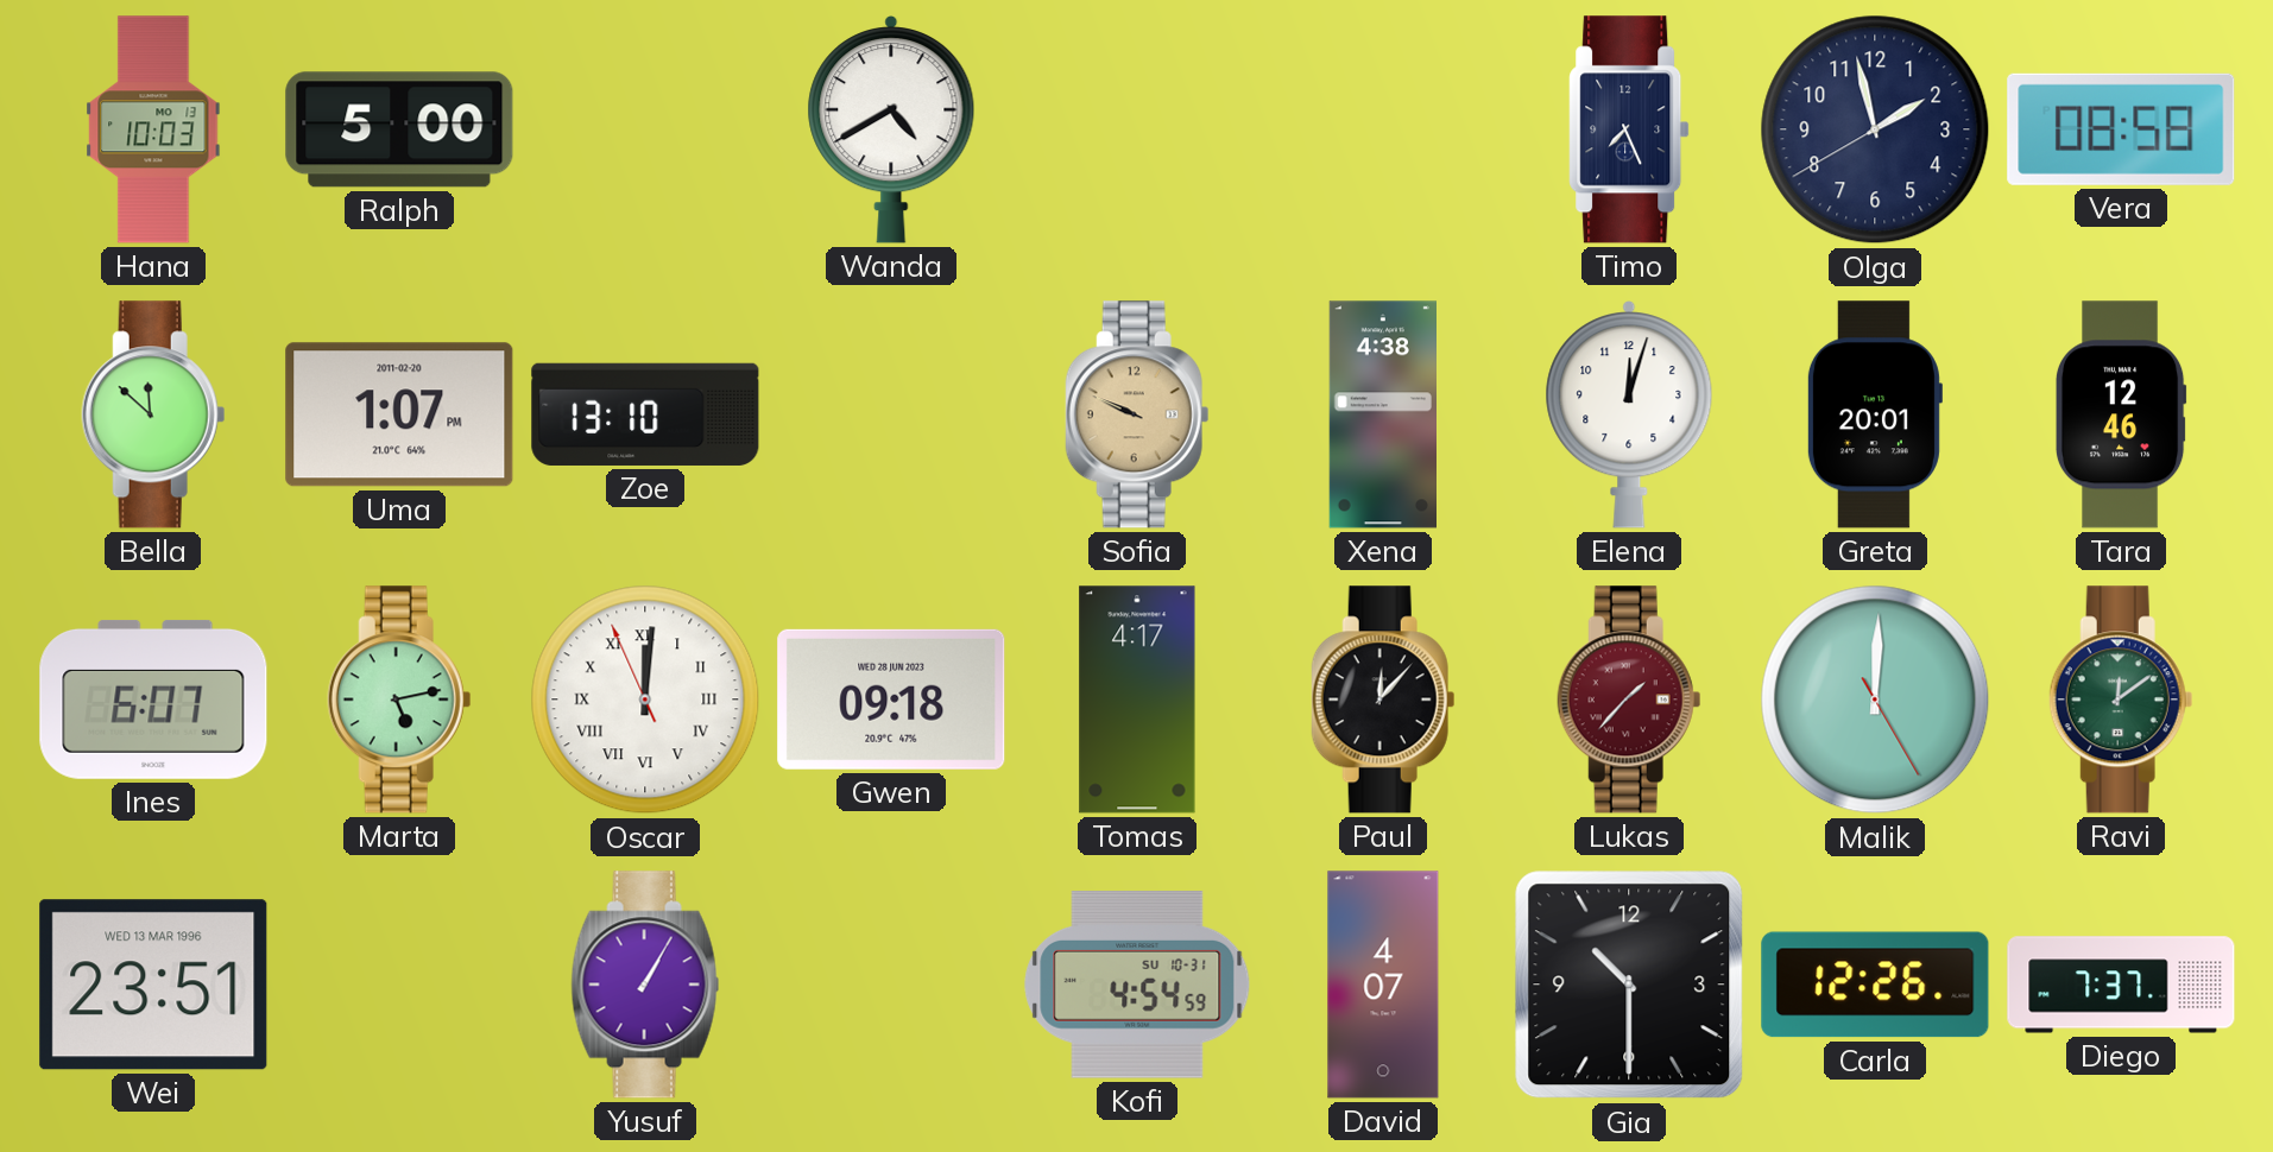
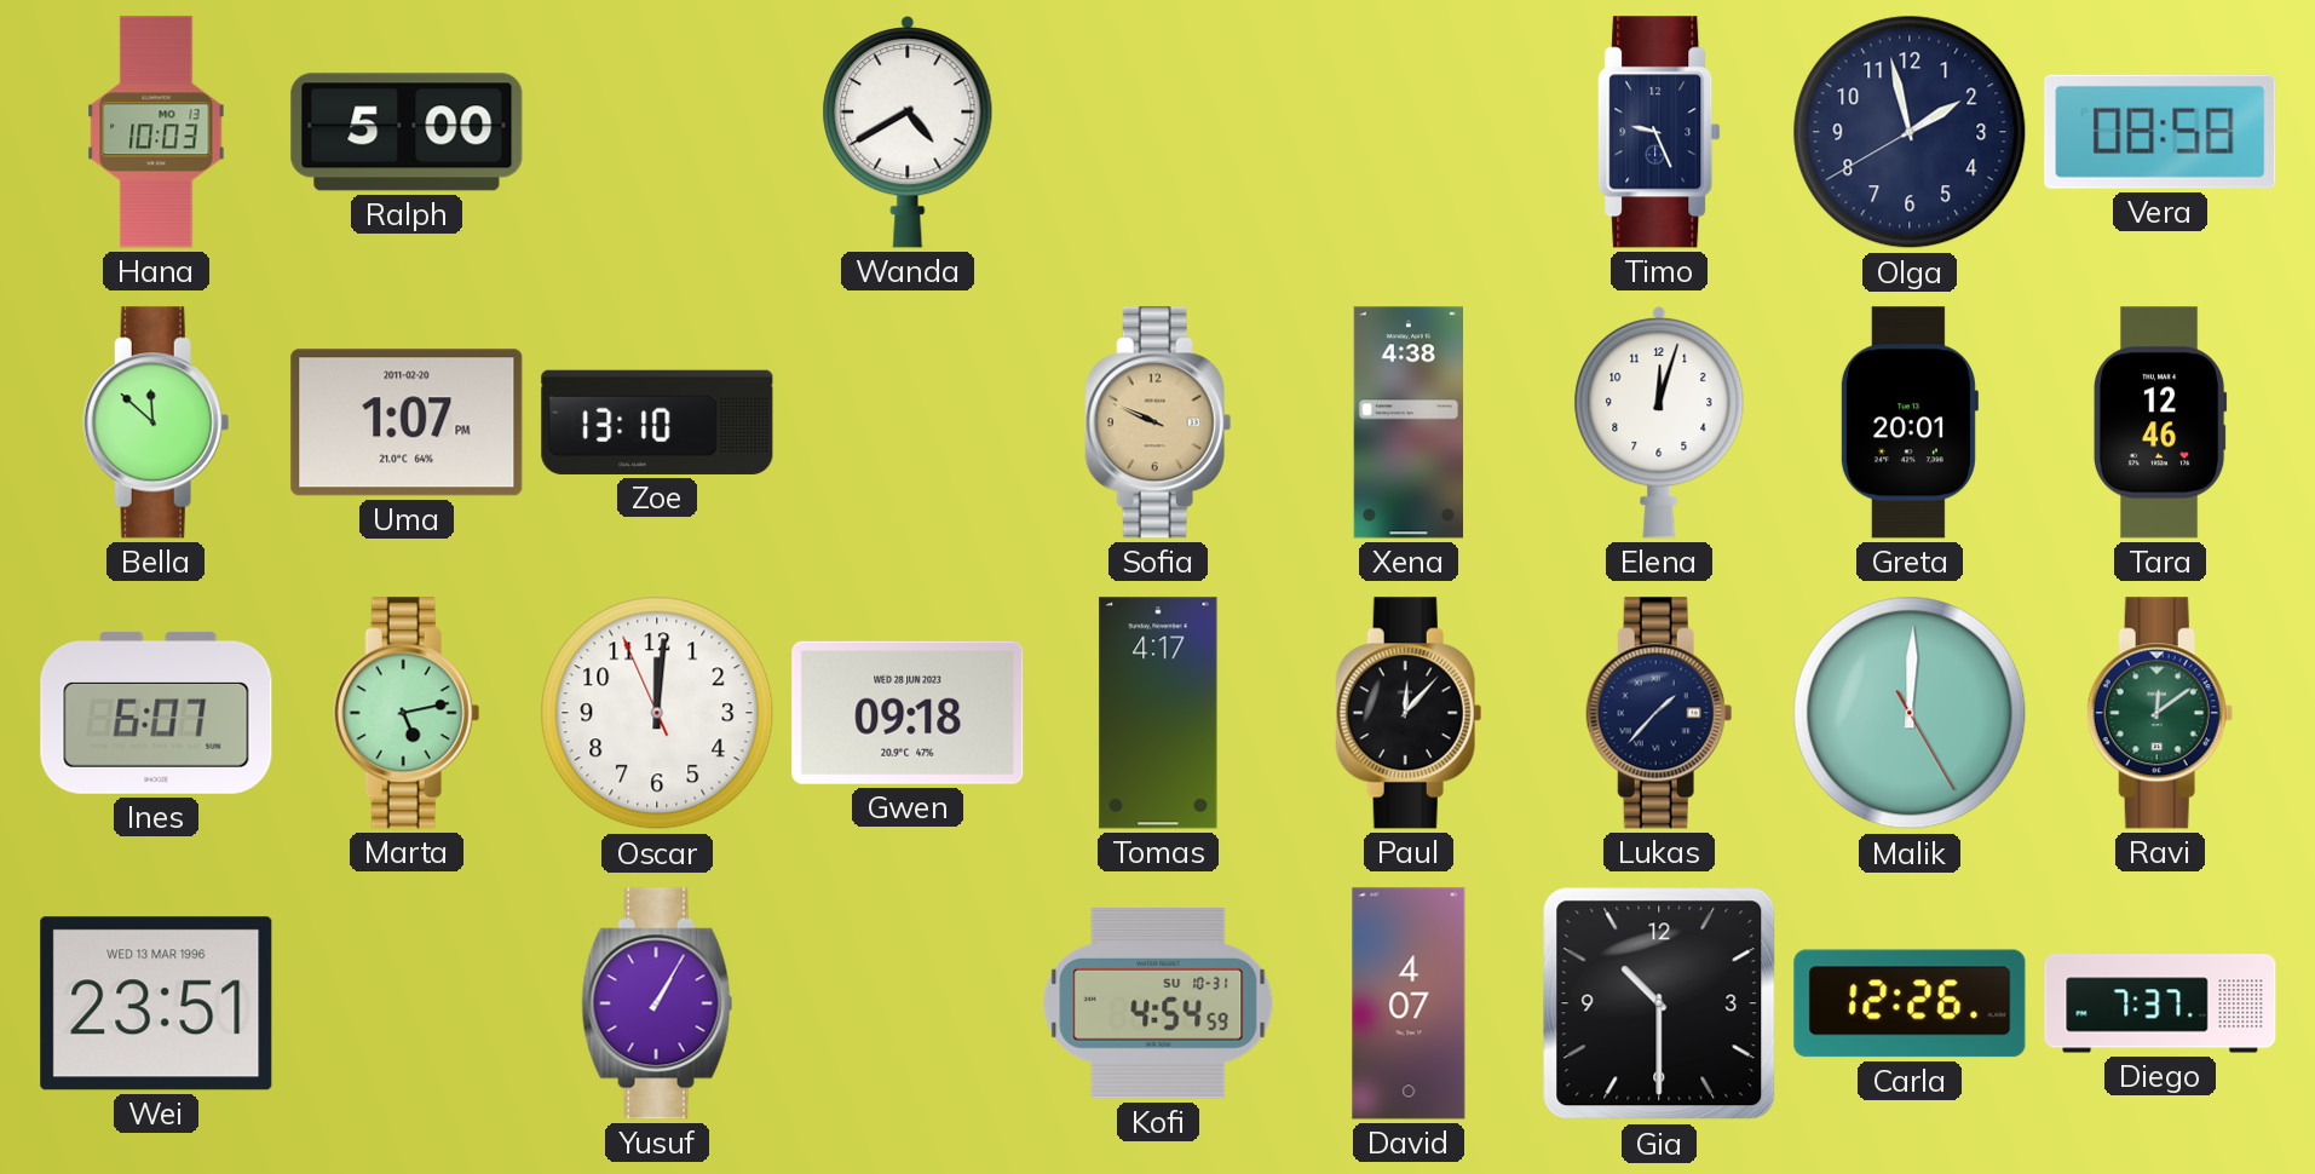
Timo: 7:26 -> 9:26 (1659, 132)
Oscar numerals: Roman -> Arabic (657, 713)
Lukas dial: burgundy -> navy (1659, 713)
